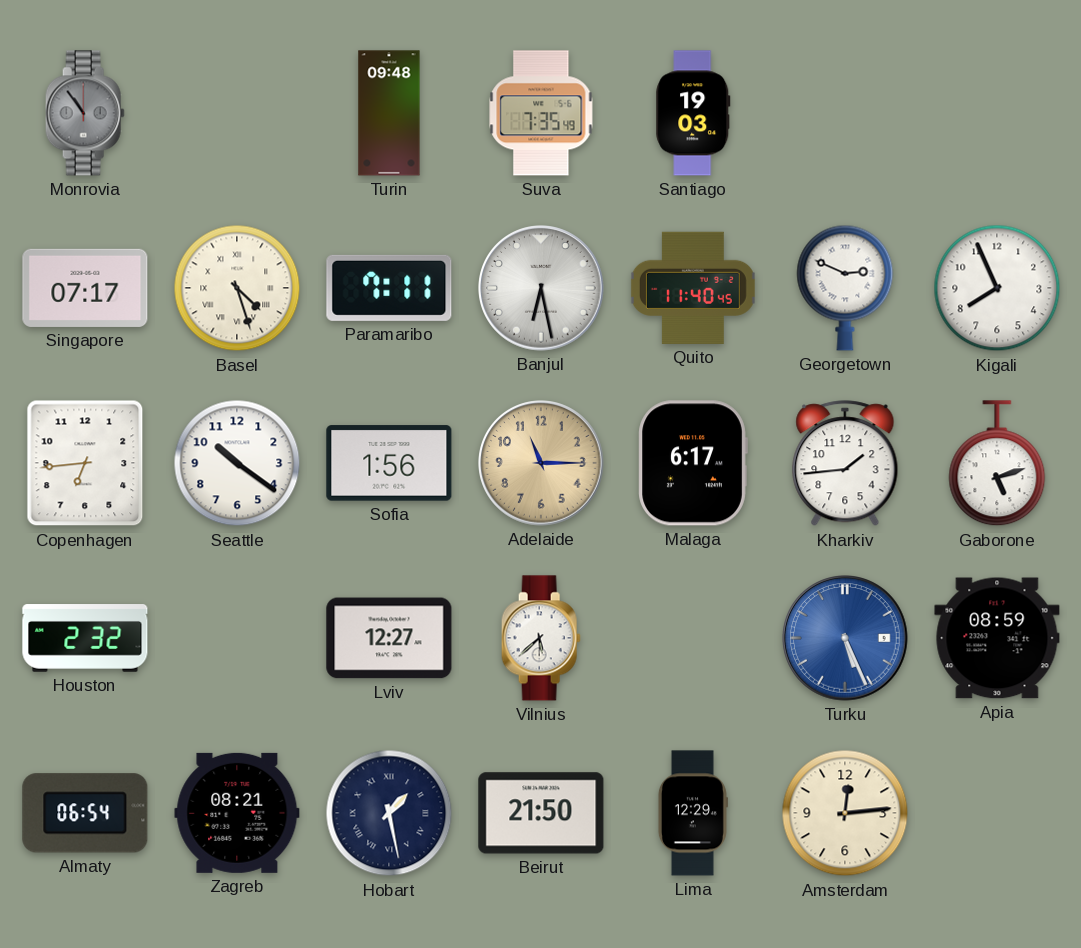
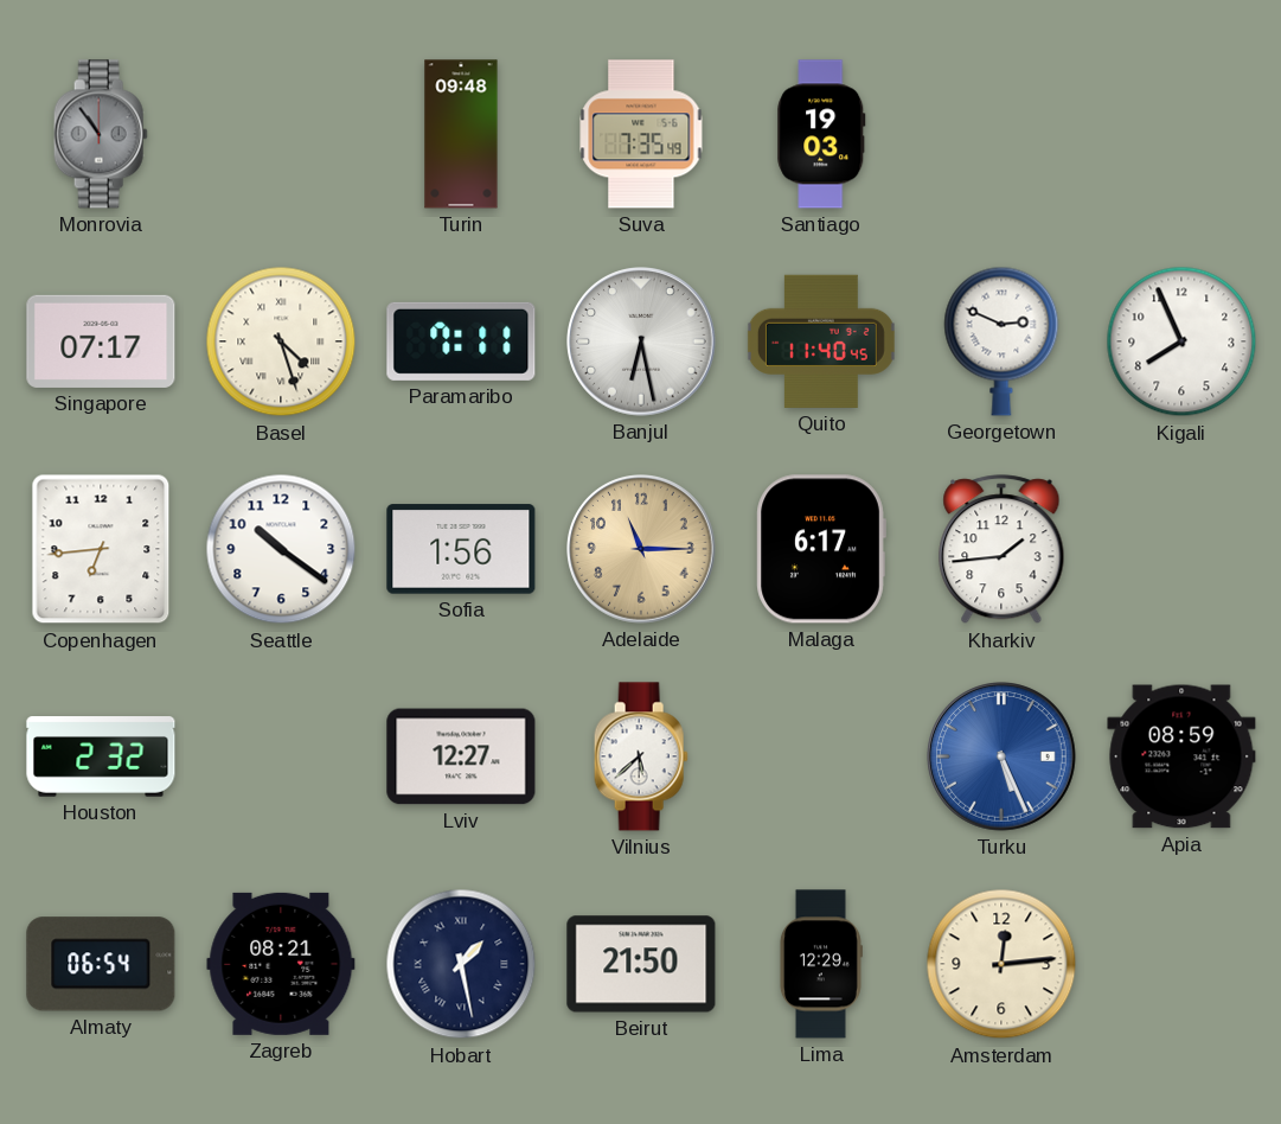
Gaborone: 5:12 -> none (997, 464)
